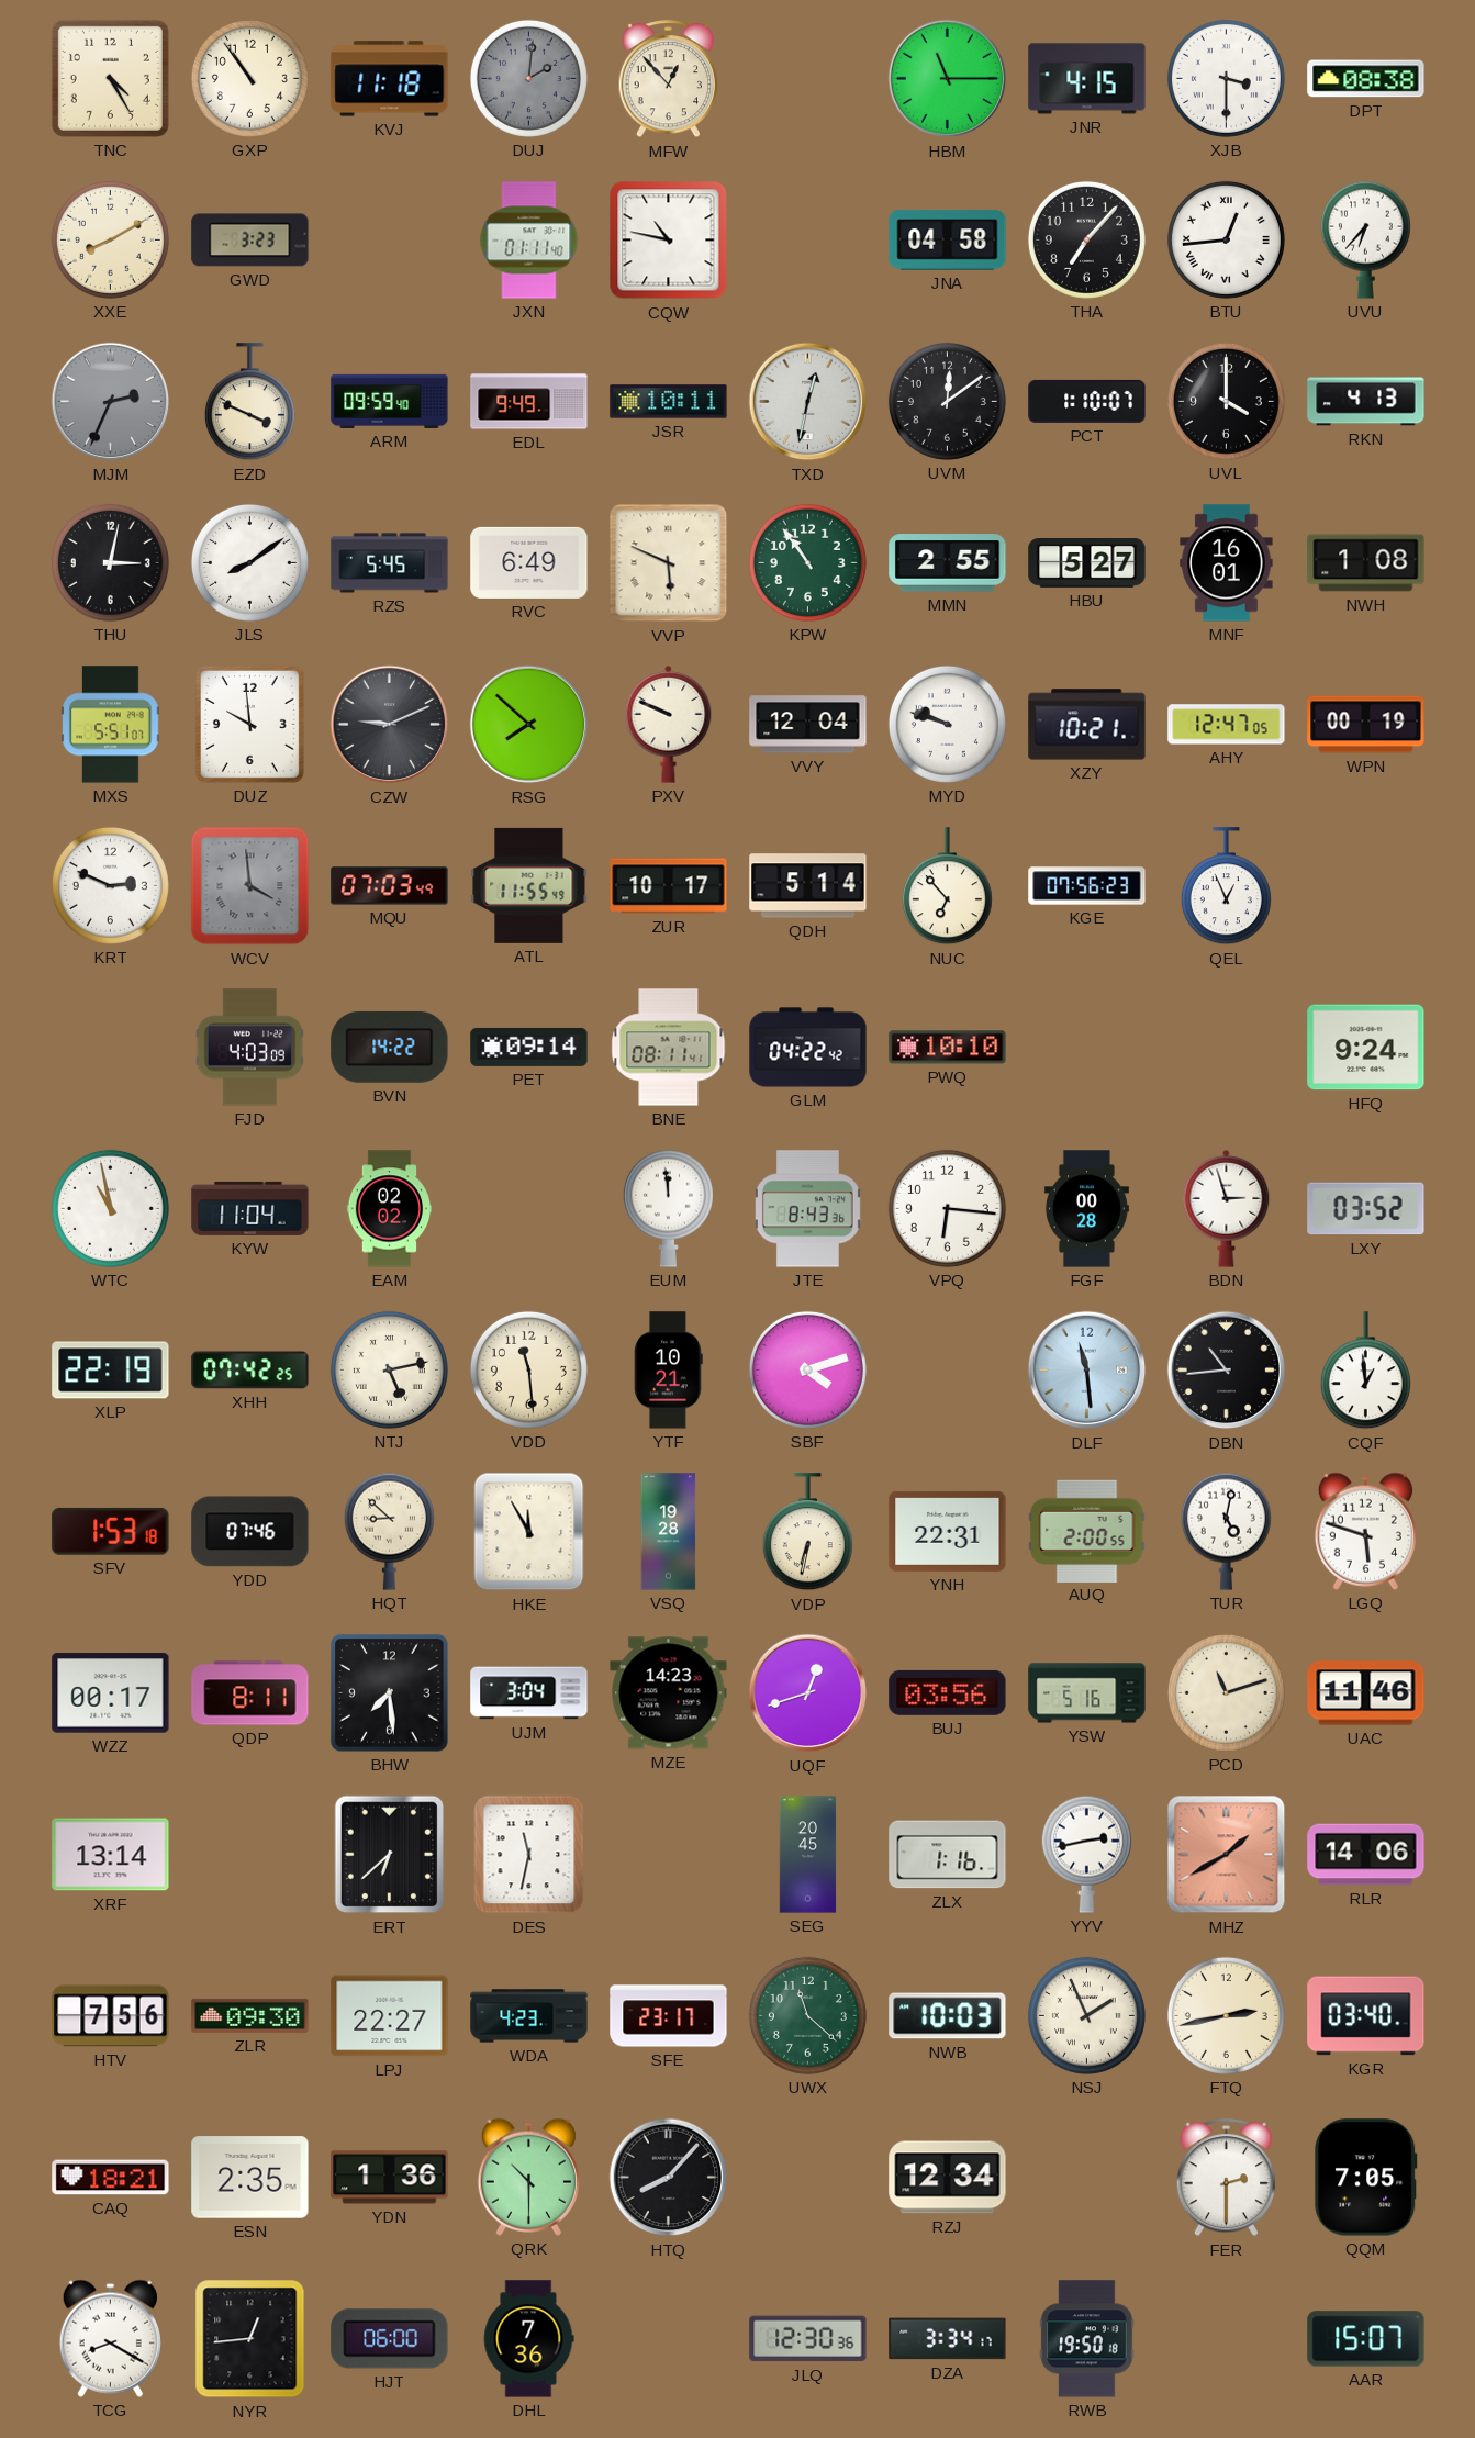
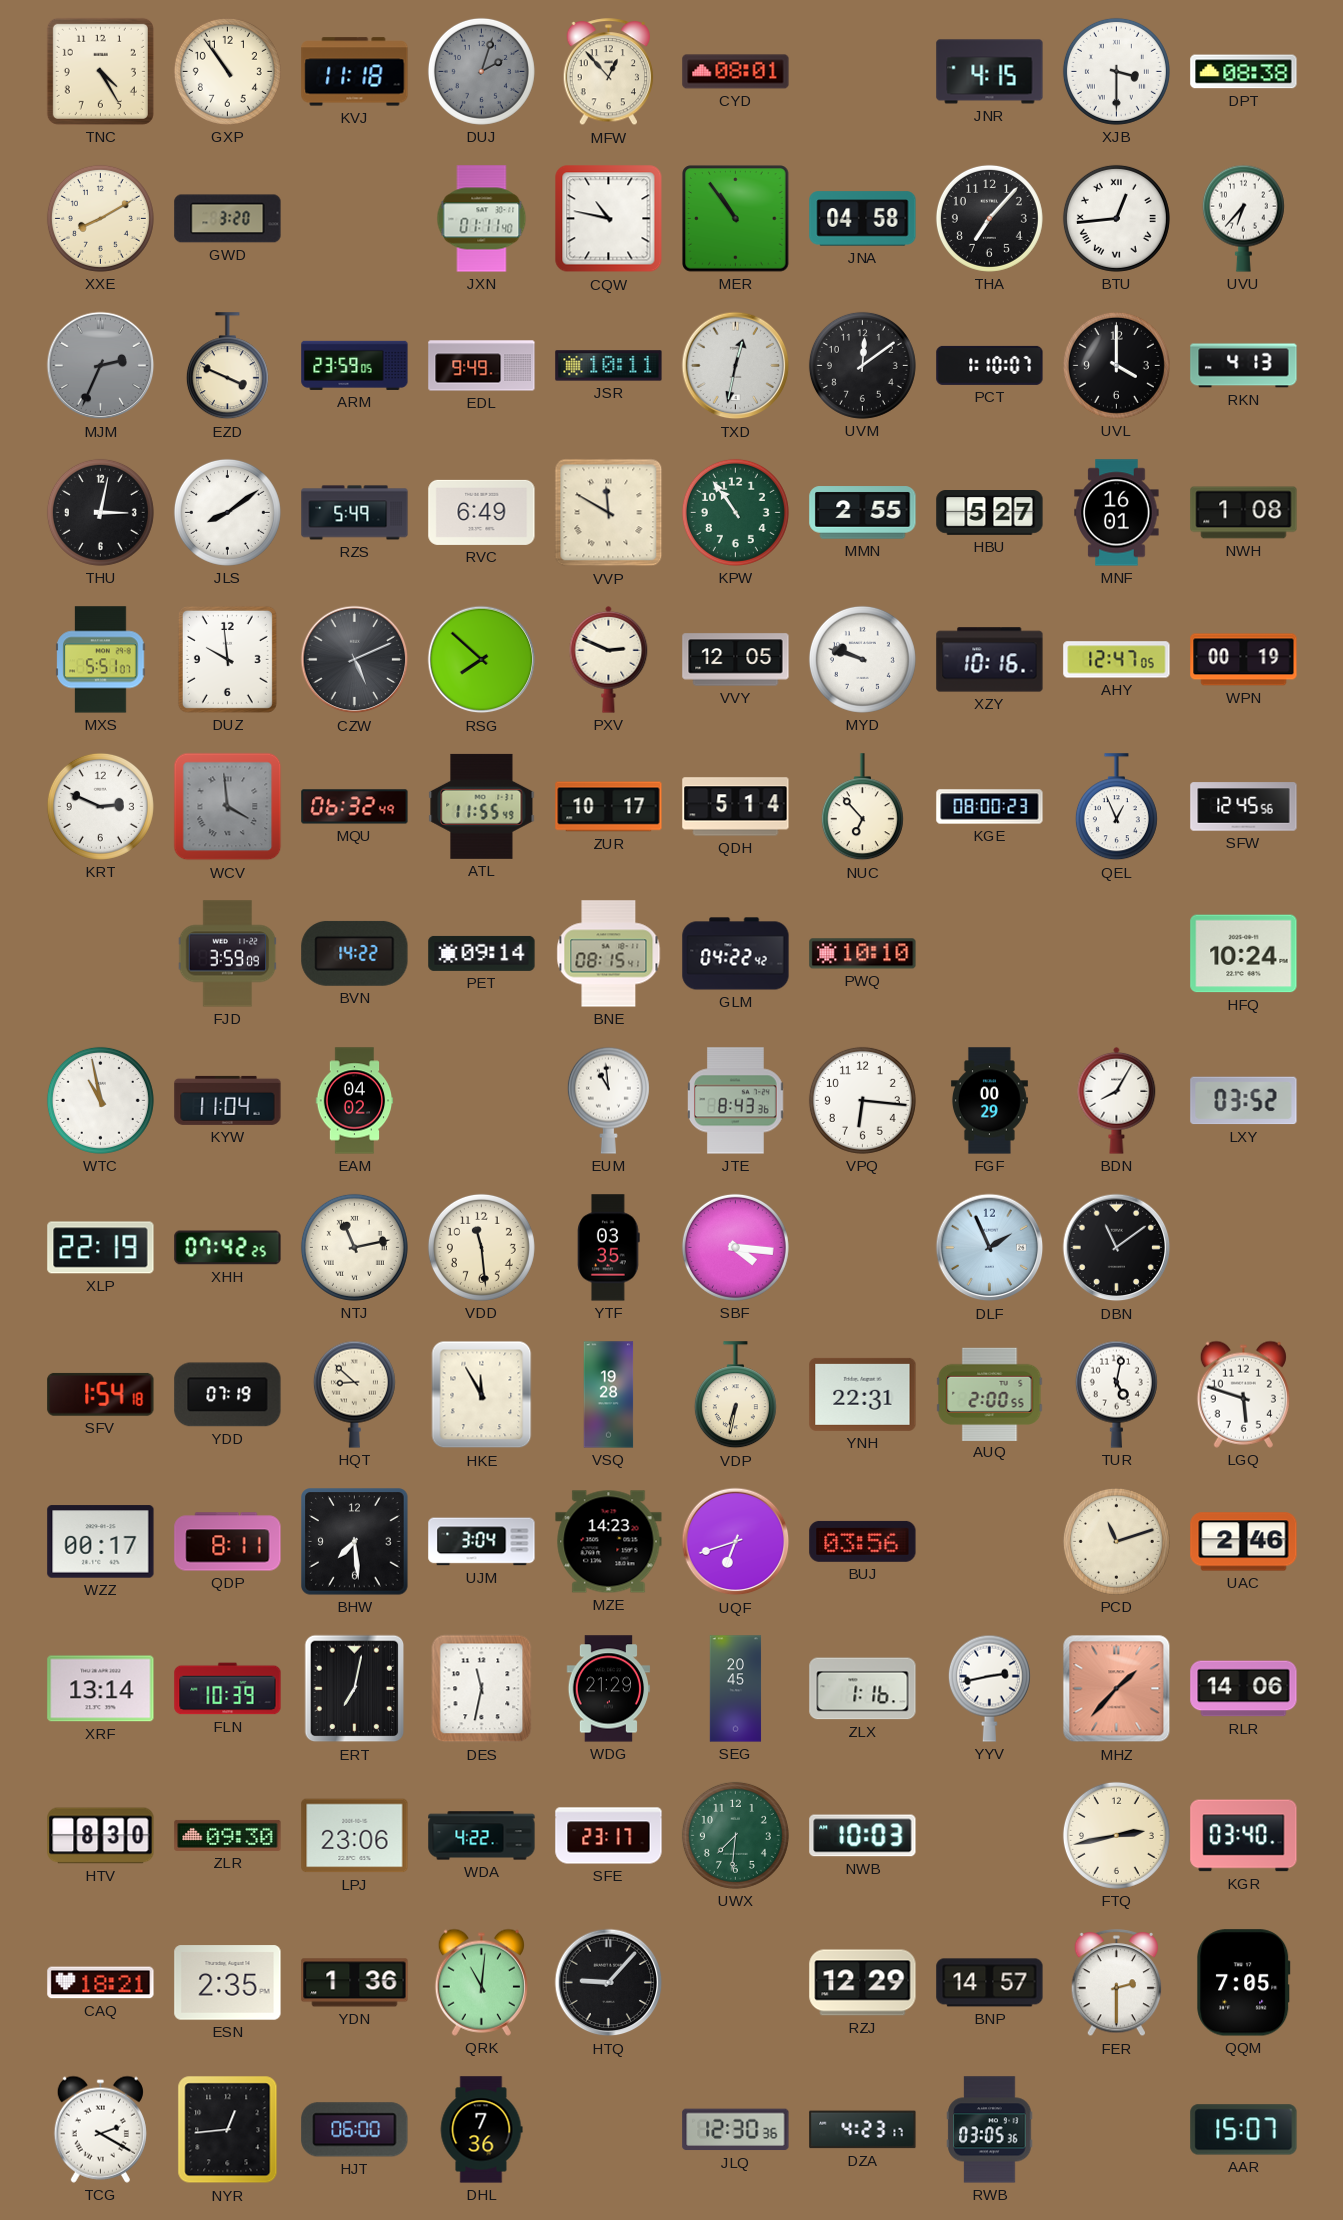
DUJ: 2:01 -> 2:03 (481, 71)
CYD: none -> 08:01 (736, 72)
HBM: 11:15 -> none (948, 79)
GWD: 3:23 -> 3:20 (228, 219)
MER: none -> 10:54 (736, 219)
ARM: 09:59 -> 23:59 (355, 365)
RZS: 5:45 -> 5:49 (355, 513)
VVP: 5:49 -> 11:50 (609, 513)
CZW: 9:11 -> 5:11 (355, 660)
PXV: 9:49 -> 2:49 (609, 659)
VVY: 12:04 -> 12:05 (736, 660)
XZY: 10:21 -> 10:16 (990, 660)
MQU: 07:03 -> 06:32 (355, 807)
KGE: 07:56 -> 08:00 (990, 807)
SFW: none -> 12:45 (1244, 807)
FJD: 4:03 -> 3:59 (228, 954)
BNE: 08:11 -> 08:15 (609, 954)
HFQ: 9:24 -> 10:24 (1244, 954)
EAM: 02:02 -> 04:02 (355, 1101)
EUM: 11:59 -> 10:59 (608, 1100)
FGF: 00:28 -> 00:29 (989, 1101)
BDN: 2:57 -> 8:05 (1117, 1100)
NTJ: 5:13 -> 11:13 (354, 1247)
YTF: 10:21 -> 03:35 (609, 1248)
SBF: 4:12 -> 4:16 (735, 1247)
DLF: 11:29 -> 1:56 (990, 1248)
DBN: 10:44 -> 11:09 (1117, 1248)
CQF: 12:59 -> none (1365, 1371)
SFV: 1:53 -> 1:54 (101, 1394)
YDD: 07:46 -> 07:19 (228, 1395)
UQF: 12:42 -> 6:42 (736, 1542)
YSW: 5:16 -> none (1087, 1693)
UAC: 11:46 -> 2:46 (1244, 1542)
FLN: none -> 10:39 (228, 1689)
ERT: 6:38 -> 7:02 (355, 1689)
WDG: none -> 21:29 (609, 1689)
MHZ: 1:40 -> 1:37 (1117, 1689)
HTV: 7:56 -> 8:30 (101, 1836)
LPJ: 22:27 -> 23:06 (355, 1836)
WDA: 4:23 -> 4:22 (482, 1836)
UWX: 11:22 -> 7:31 (735, 1835)
NSJ: 1:56 -> none (1086, 2015)
QRK: 10:30 -> 11:01 (481, 1982)
HTQ: 8:07 -> 9:07 (609, 1983)
RZJ: 12:34 -> 12:29 (863, 1983)
BNP: none -> 14:57 (990, 1983)
TCG: 8:20 -> 2:20 (100, 2129)
DZA: 3:34 -> 4:23 (863, 2130)
RWB: 19:50 -> 03:05 (990, 2130)
